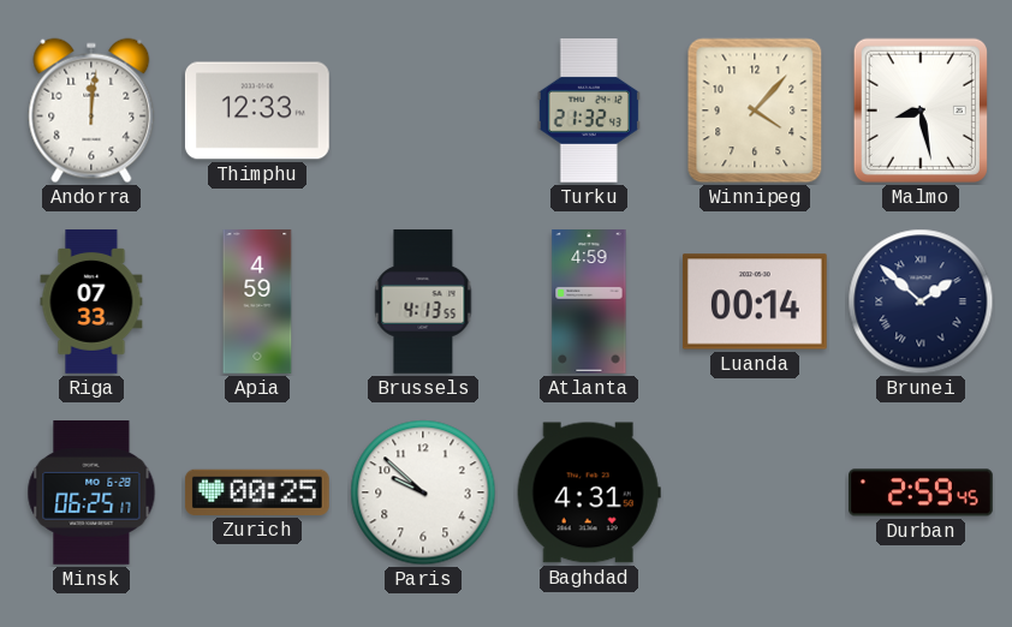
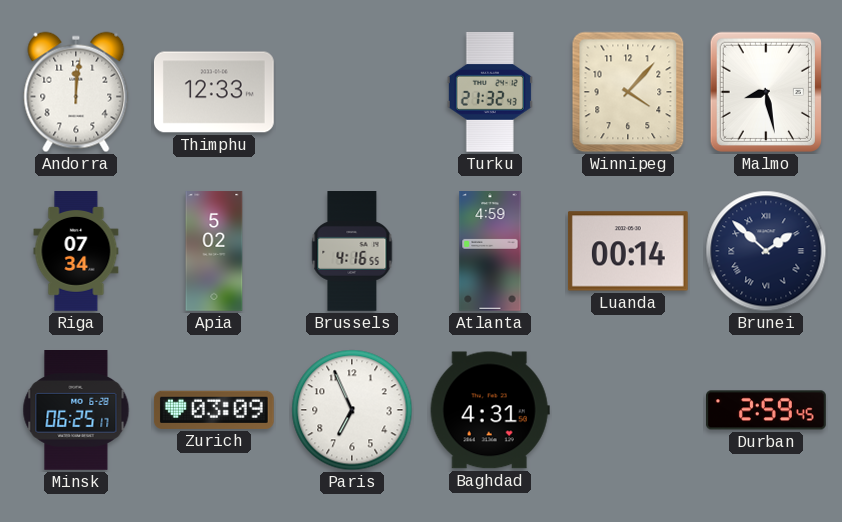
Riga: 07:33 -> 07:34 (76, 252)
Apia: 4:59 -> 5:02 (214, 251)
Brussels: 4:13 -> 4:16 (352, 252)
Zurich: 00:25 -> 03:09 (214, 410)
Paris: 9:52 -> 6:56 (352, 410)
